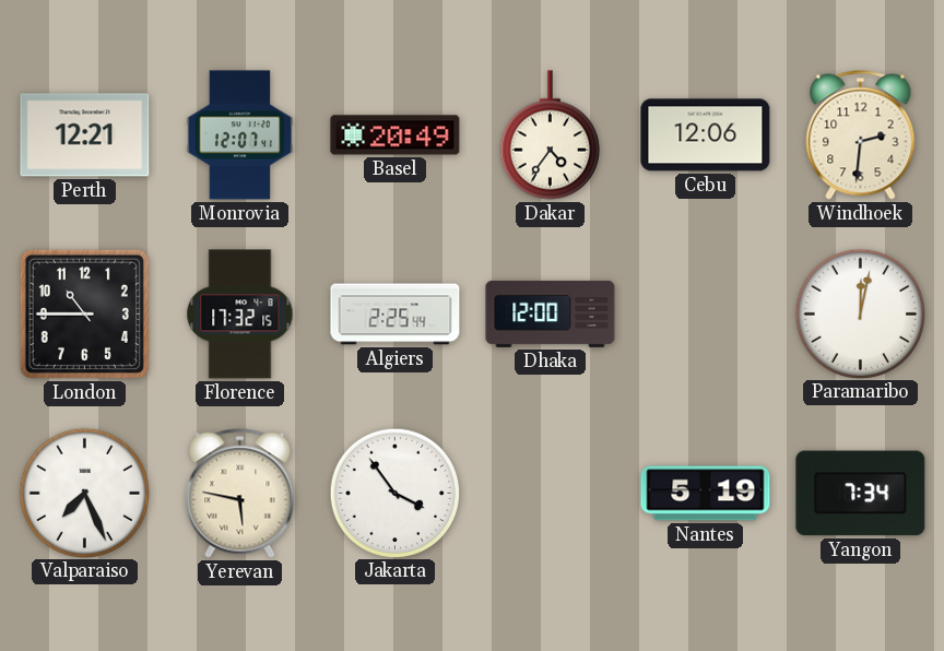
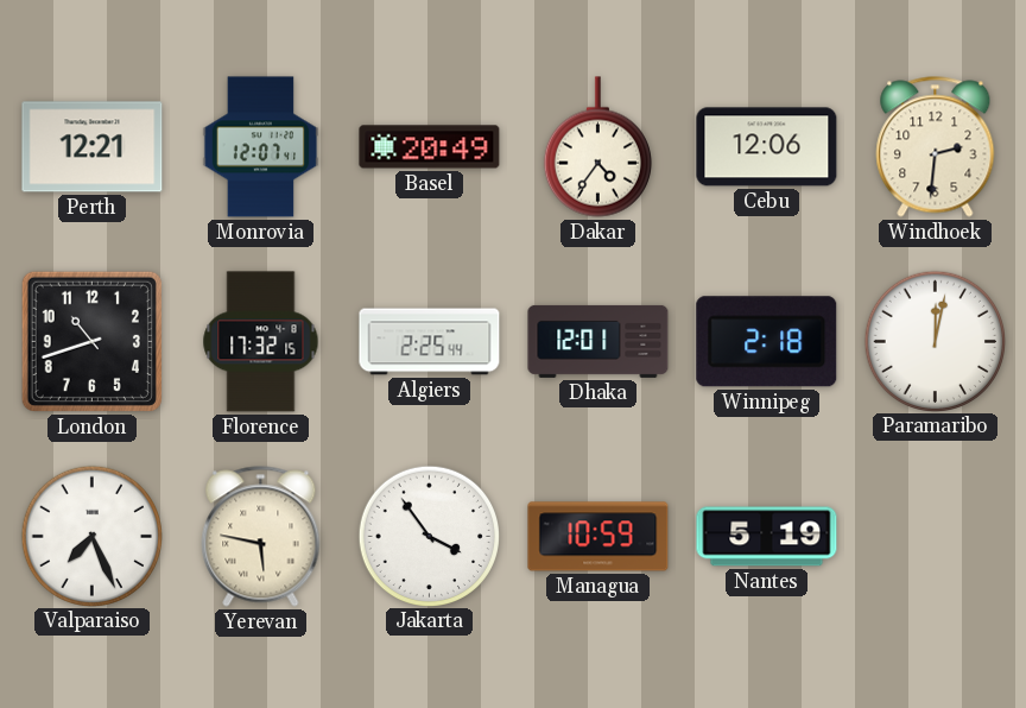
London: 10:45 -> 10:42 (91, 341)
Dhaka: 12:00 -> 12:01 (598, 341)
Winnipeg: none -> 2:18 (767, 342)
Managua: none -> 10:59 (598, 537)
Yangon: 7:34 -> none (861, 494)
